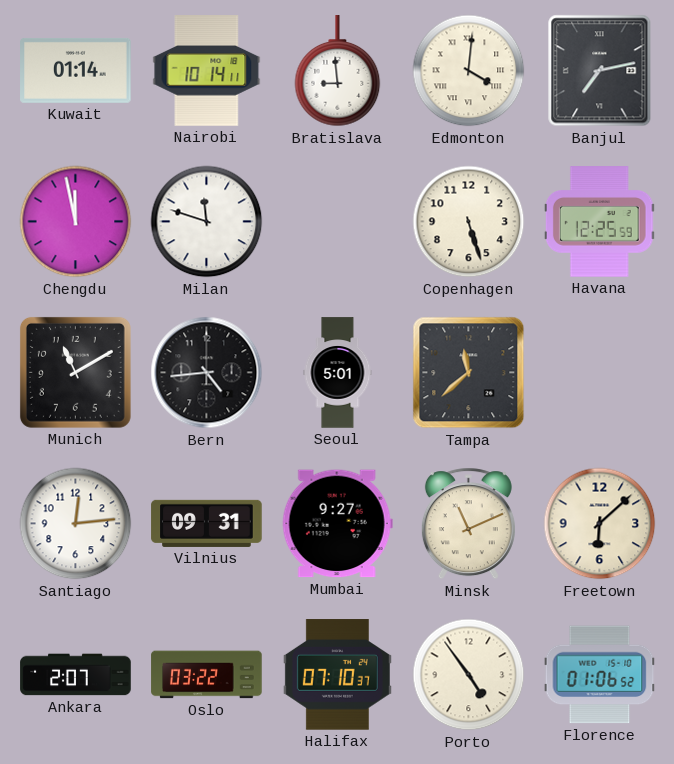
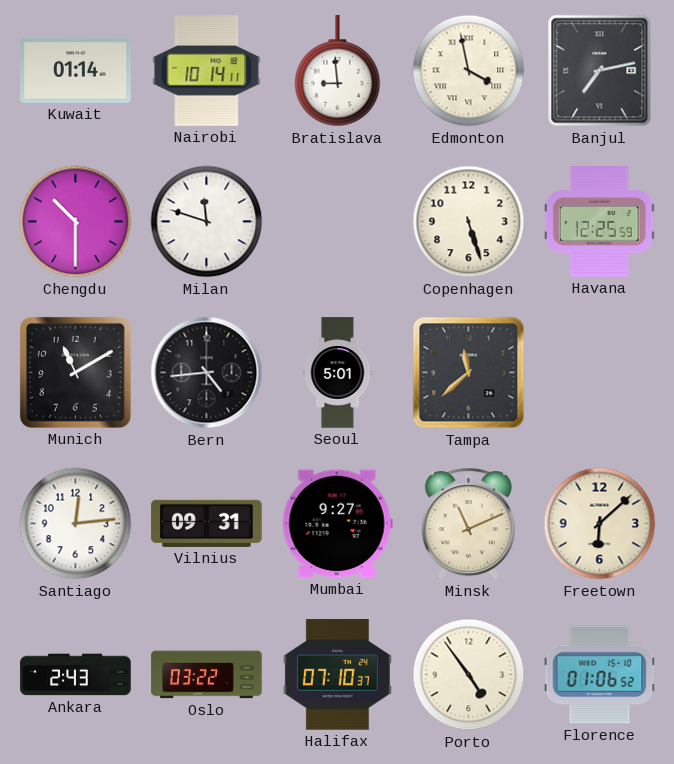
Edmonton: 4:01 -> 3:58 (469, 71)
Chengdu: 11:58 -> 10:30 (76, 222)
Ankara: 2:07 -> 2:43 (76, 675)
